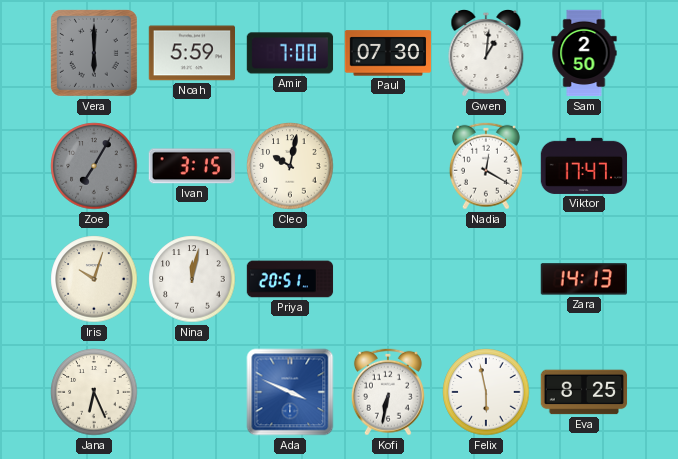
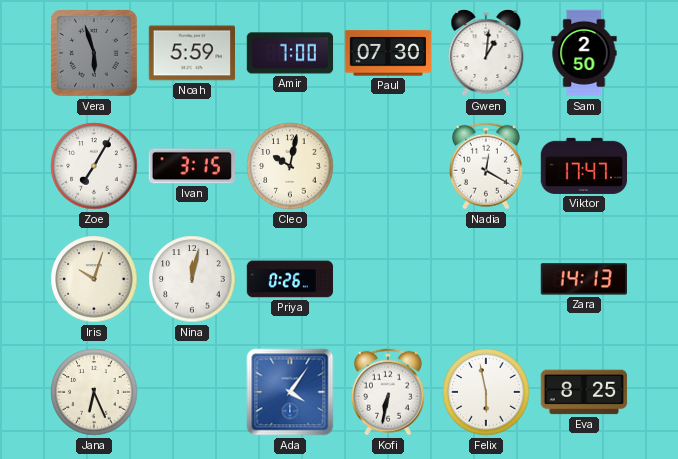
Vera: 6:00 -> 5:57 (94, 53)
Zoe dial: grey -> white (94, 166)
Priya: 20:51 -> 0:26 (290, 279)
Ada: 3:49 -> 4:06 (290, 392)
